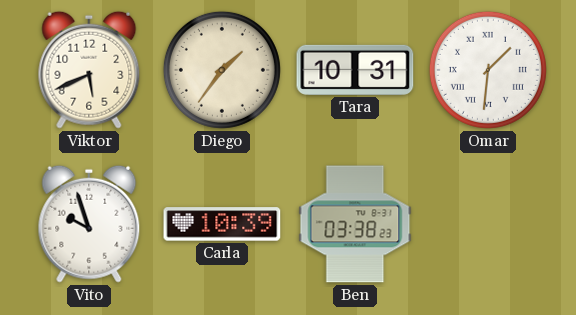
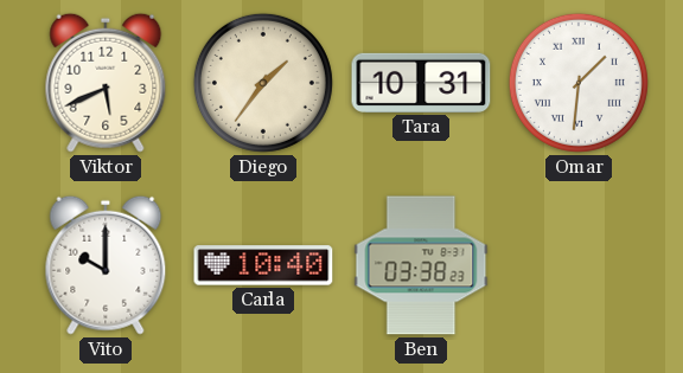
Vito: 9:57 -> 10:00 (106, 265)
Carla: 10:39 -> 10:40 (263, 265)
